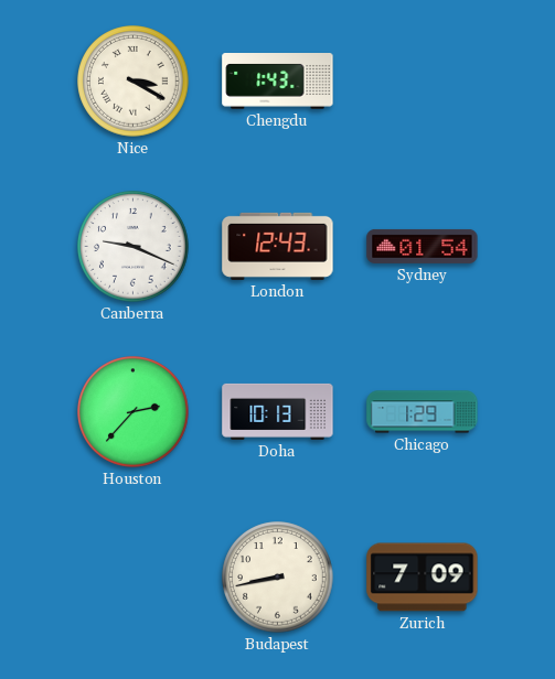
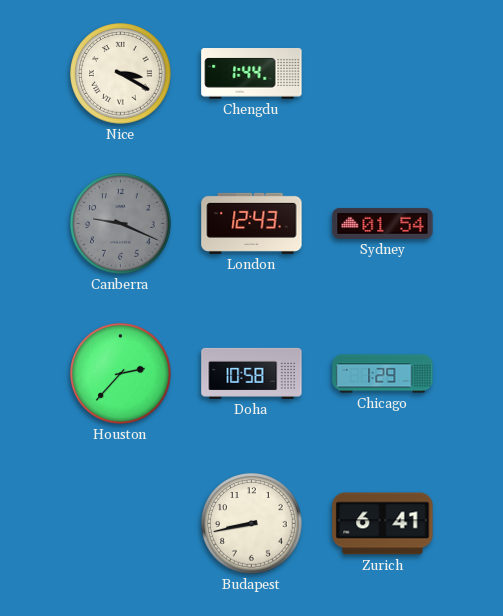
Chengdu: 1:43 -> 1:44 (252, 74)
Canberra dial: white -> grey (121, 224)
Doha: 10:13 -> 10:58 (252, 373)
Zurich: 7:09 -> 6:41 (383, 524)
